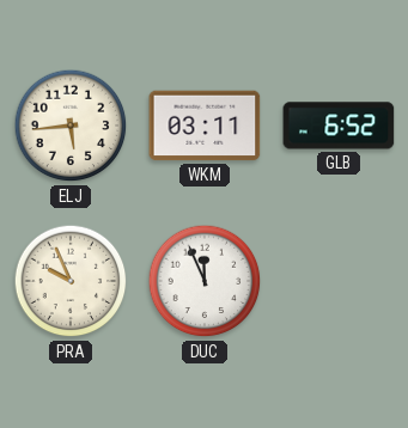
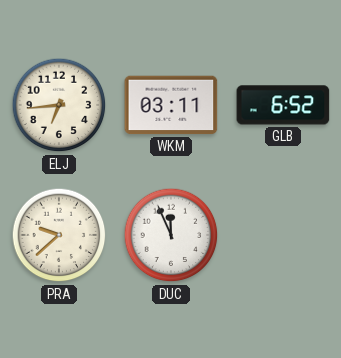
ELJ: 5:44 -> 6:44 (59, 105)
PRA: 9:56 -> 9:38 (59, 235)
